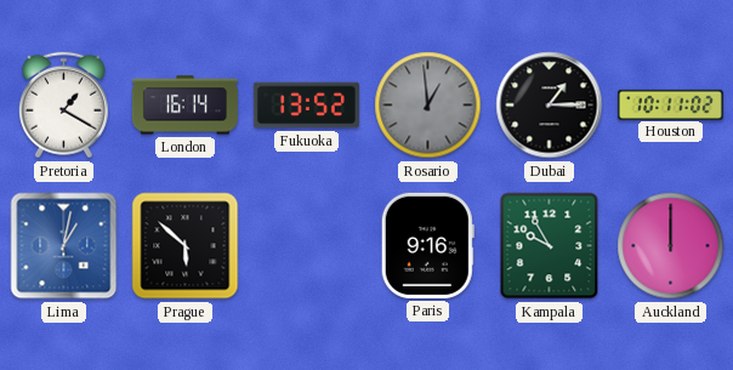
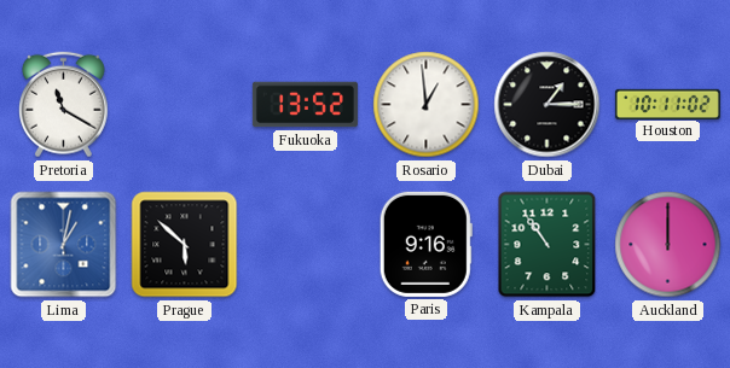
Pretoria: 1:20 -> 11:20 (63, 105)
London: 16:14 -> none (184, 106)
Rosario dial: grey -> white (427, 105)
Kampala: 9:55 -> 10:54 (547, 245)
